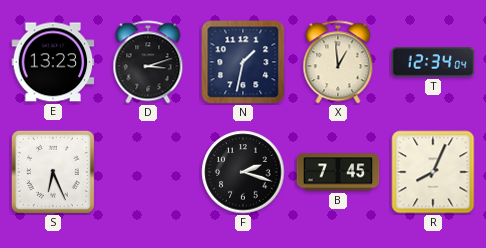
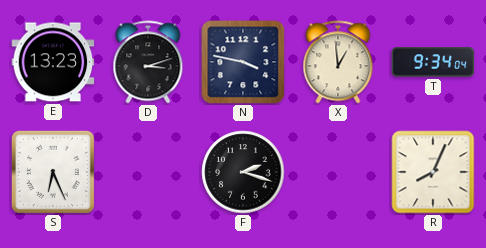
N: 1:32 -> 3:47 (243, 62)
T: 12:34 -> 9:34 (433, 62)
B: 7:45 -> none (338, 172)
